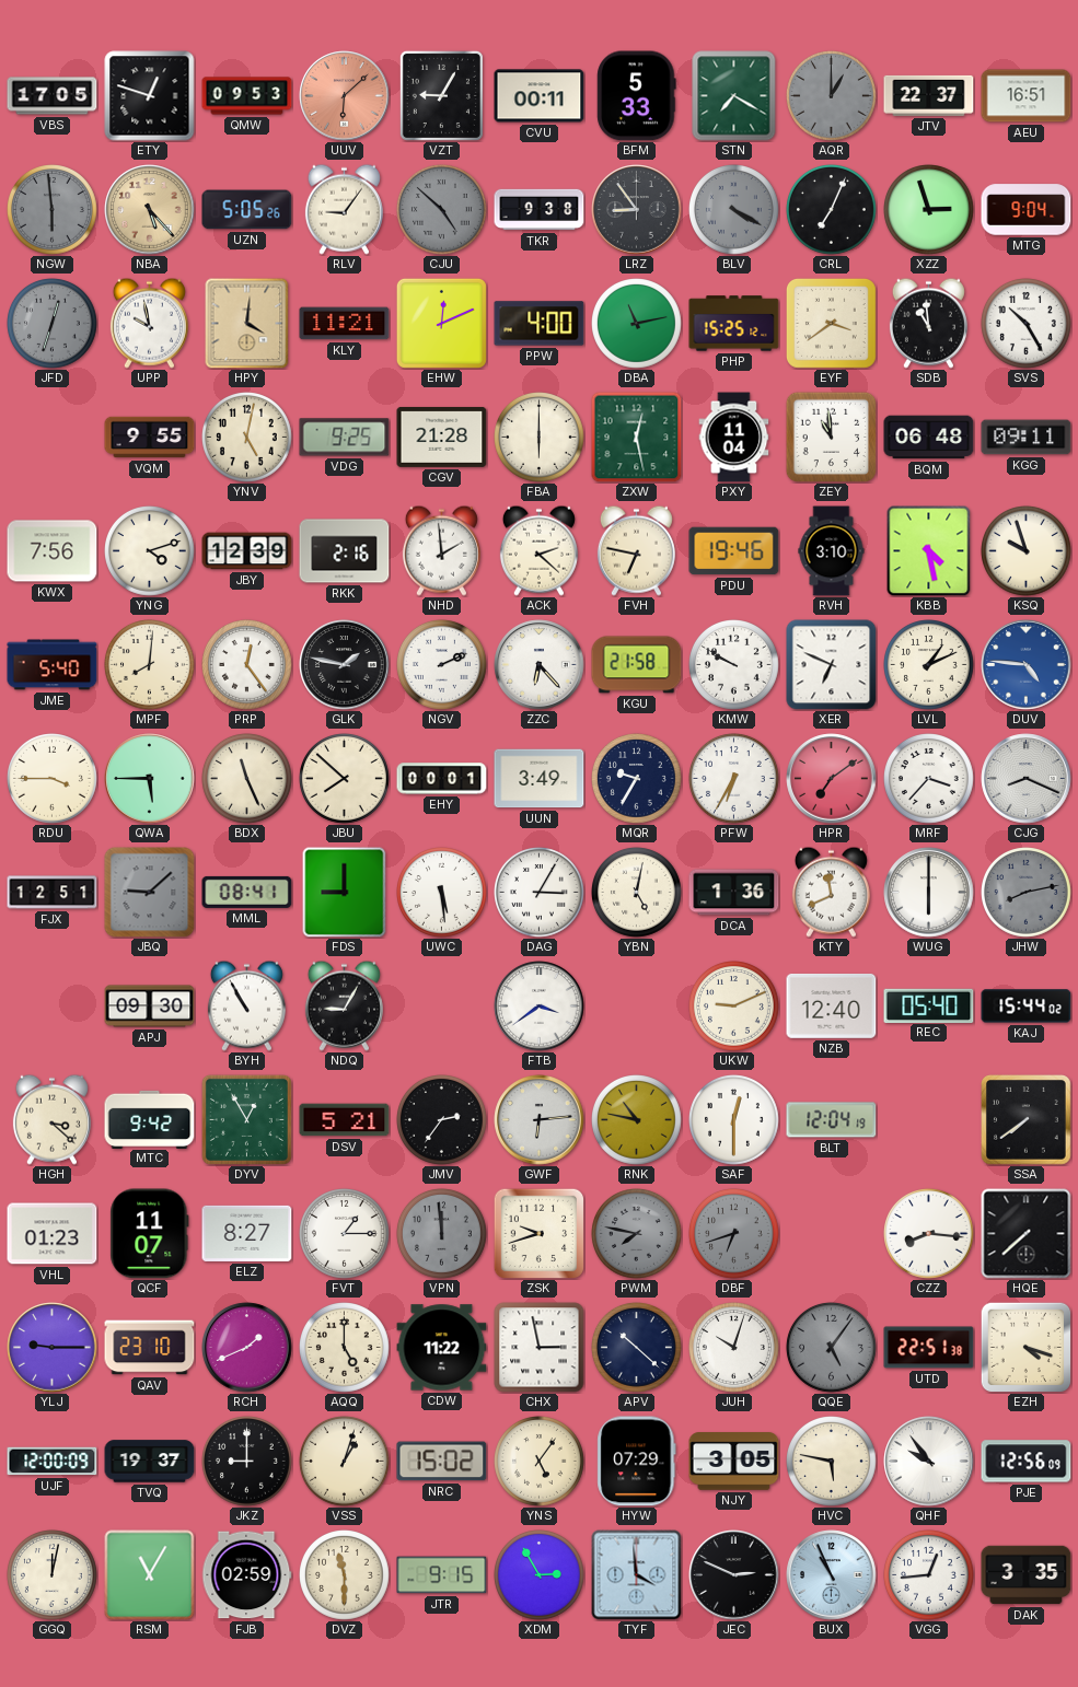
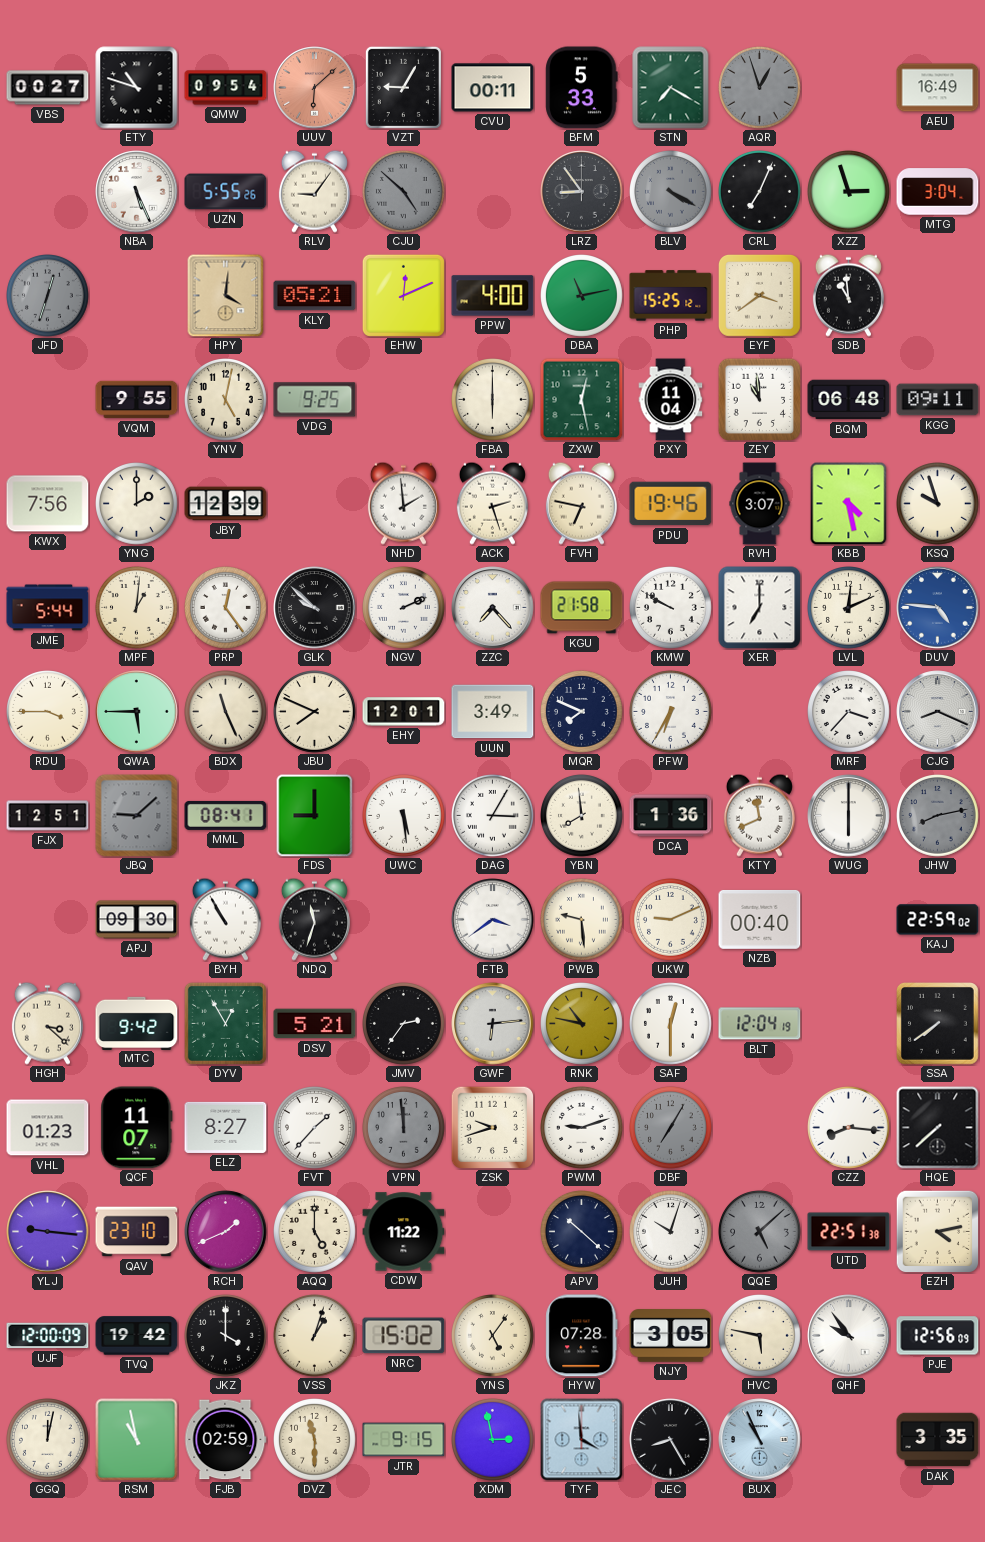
VBS: 17:05 -> 00:27 (48, 88)
ETY: 12:48 -> 10:48 (137, 88)
QMW: 09:53 -> 09:54 (226, 88)
AQR: 1:00 -> 12:57 (760, 88)
JTV: 22:37 -> none (929, 95)
AEU: 16:51 -> 16:49 (938, 88)
NGW: 5:59 -> none (53, 210)
NBA: 5:23 -> 5:26 (137, 192)
NBA dial: champagne -> white (137, 192)
UZN: 5:05 -> 5:55 (226, 192)
TKR: 9:38 -> none (540, 210)
MTG: 9:04 -> 3:04 (938, 192)
UPP: 9:58 -> none (149, 323)
KLY: 11:21 -> 05:21 (315, 296)
SVS: 10:25 -> none (1027, 324)
CGV: 21:28 -> none (442, 437)
YNG: 4:12 -> 2:00 (137, 504)
RKK: 2:16 -> none (345, 551)
ACK: 2:22 -> 2:27 (492, 503)
RVH: 3:10 -> 3:07 (760, 504)
JME: 5:40 -> 5:44 (48, 608)
MPF: 8:01 -> 1:01 (137, 608)
GLK: 1:47 -> 9:52 (315, 608)
ZZC: 6:23 -> 7:23 (493, 608)
XER: 6:49 -> 7:00 (760, 608)
LVL: 1:11 -> 12:11 (849, 608)
JBU: 7:52 -> 7:49 (315, 712)
EHY: 00:01 -> 12:01 (404, 712)
MQR: 9:35 -> 7:49 (582, 712)
HPR: 7:09 -> none (832, 779)
YBN: 5:02 -> 7:59 (582, 816)
NDQ: 9:05 -> 11:33 (314, 919)
PWB: none -> 9:29 (582, 920)
NZB: 12:40 -> 00:40 (760, 919)
REC: 05:40 -> none (929, 1005)
KAJ: 15:44 -> 22:59 (938, 920)
FVT: 1:15 -> 1:37 (315, 1128)
PWM: 7:47 -> 9:12 (582, 1128)
PWM dial: grey -> white (582, 1128)
DBF: 6:42 -> 7:05 (671, 1128)
YLJ: 9:15 -> 9:16 (48, 1232)
CHX: 2:58 -> none (540, 1348)
QQE: 5:06 -> 5:08 (760, 1232)
EZH: 4:18 -> 4:13 (937, 1231)
TVQ: 19:37 -> 19:42 (137, 1336)
JKZ: 9:00 -> 4:00 (226, 1336)
HYW: 07:29 -> 07:28 (582, 1336)
RSM: 11:05 -> 10:58 (137, 1440)
XDM: 2:55 -> 2:58 (493, 1440)
JEC: 2:49 -> 8:25 (671, 1440)
VGG: 12:44 -> none (929, 1575)
